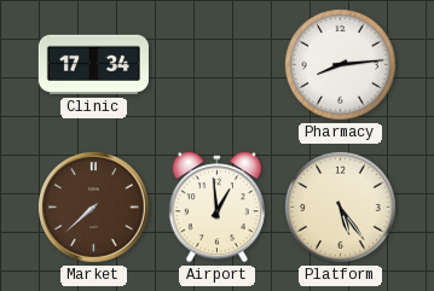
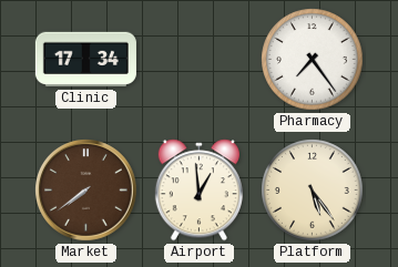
Pharmacy: 8:14 -> 7:24 (313, 60)
Market: 7:38 -> 7:39 (86, 191)
